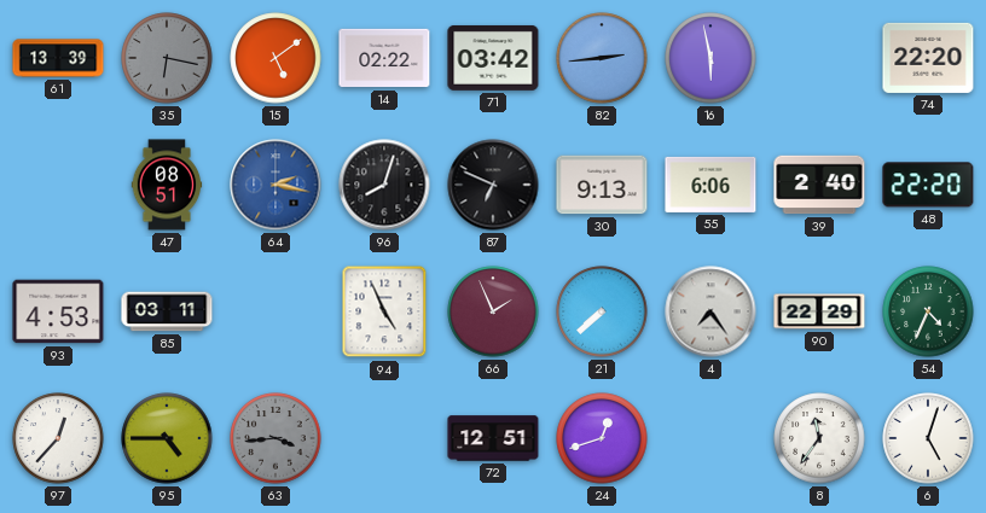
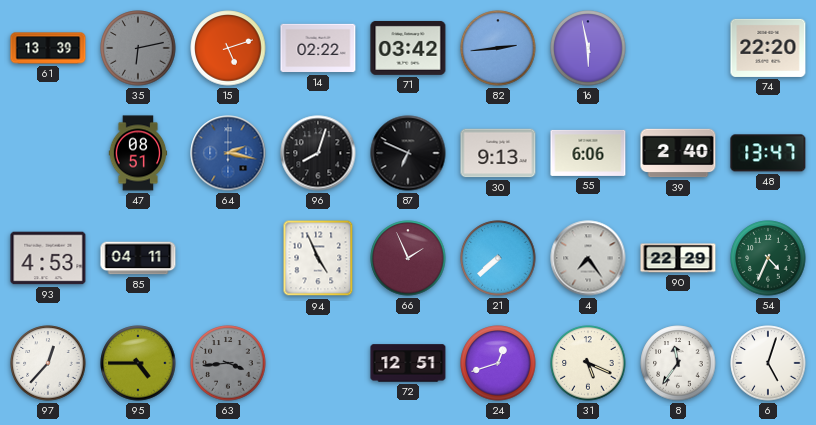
35: 6:17 -> 6:13 (138, 48)
15: 5:09 -> 5:12 (228, 48)
48: 22:20 -> 13:47 (768, 153)
85: 03:11 -> 04:11 (138, 258)
31: none -> 5:19 (588, 363)
